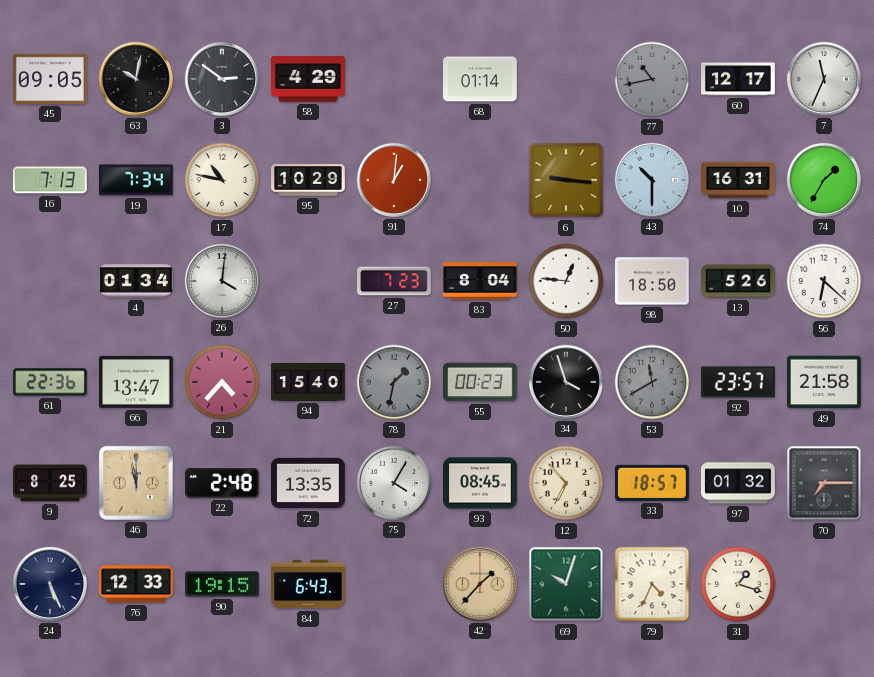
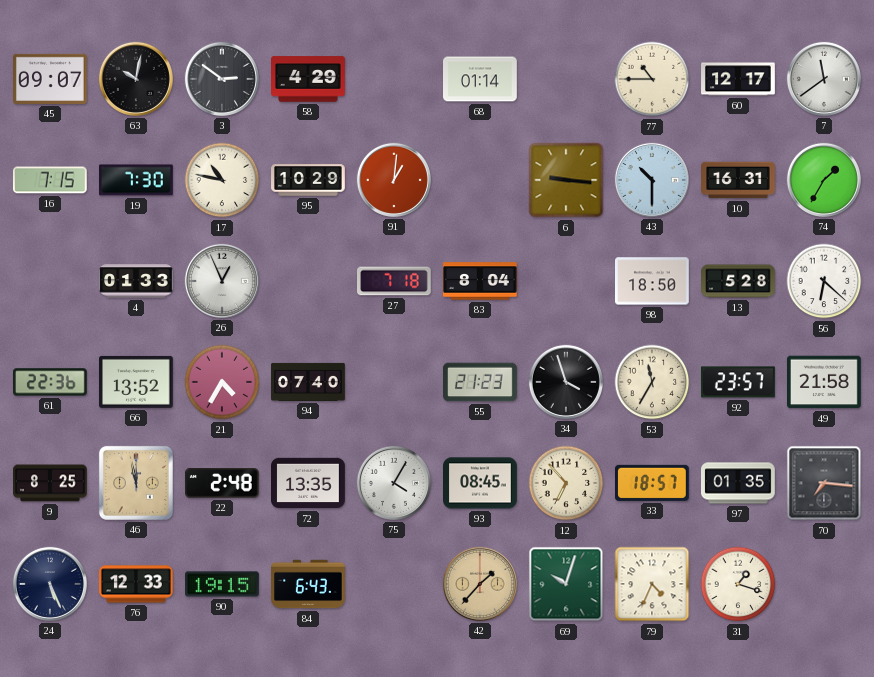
45: 09:05 -> 09:07 (51, 79)
77: 10:43 -> 10:45 (652, 79)
77 dial: grey -> cream (652, 79)
7: 11:34 -> 11:39 (824, 79)
16: 7:13 -> 7:15 (50, 180)
19: 7:34 -> 7:30 (137, 180)
4: 01:34 -> 01:33 (136, 281)
26: 4:01 -> 12:56 (222, 281)
27: 7:23 -> 7:18 (395, 281)
50: 12:46 -> none (566, 281)
13: 5:26 -> 5:28 (739, 281)
66: 13:47 -> 13:52 (137, 382)
21: 4:37 -> 4:35 (222, 382)
94: 15:40 -> 07:40 (308, 382)
78: 1:32 -> none (394, 382)
55: 00:23 -> 21:23 (481, 382)
53: 11:40 -> 11:35 (652, 382)
53 dial: grey -> cream (652, 382)
97: 01:32 -> 01:35 (739, 483)
70: 7:15 -> 7:16 (824, 483)
